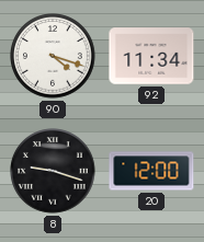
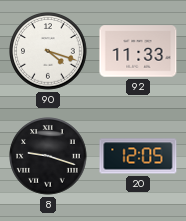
92: 11:34 -> 11:33 (138, 51)
20: 12:00 -> 12:05 (138, 156)
